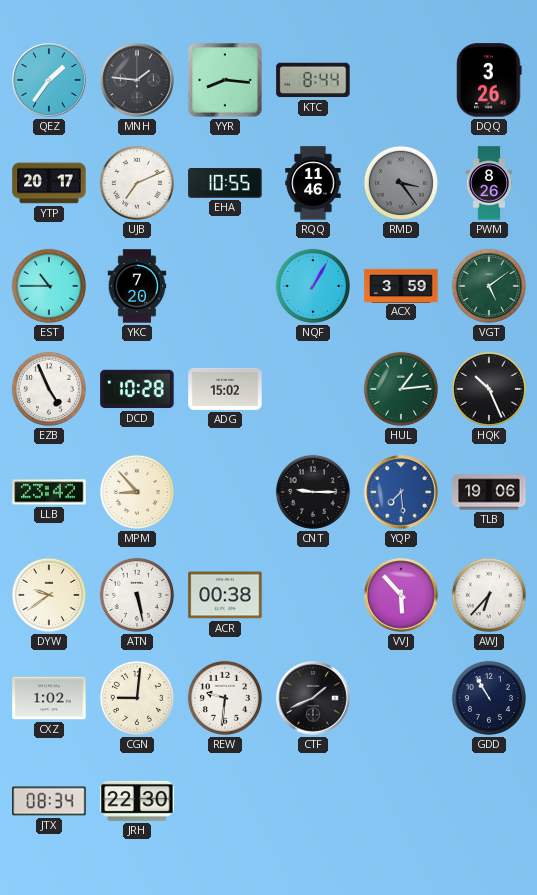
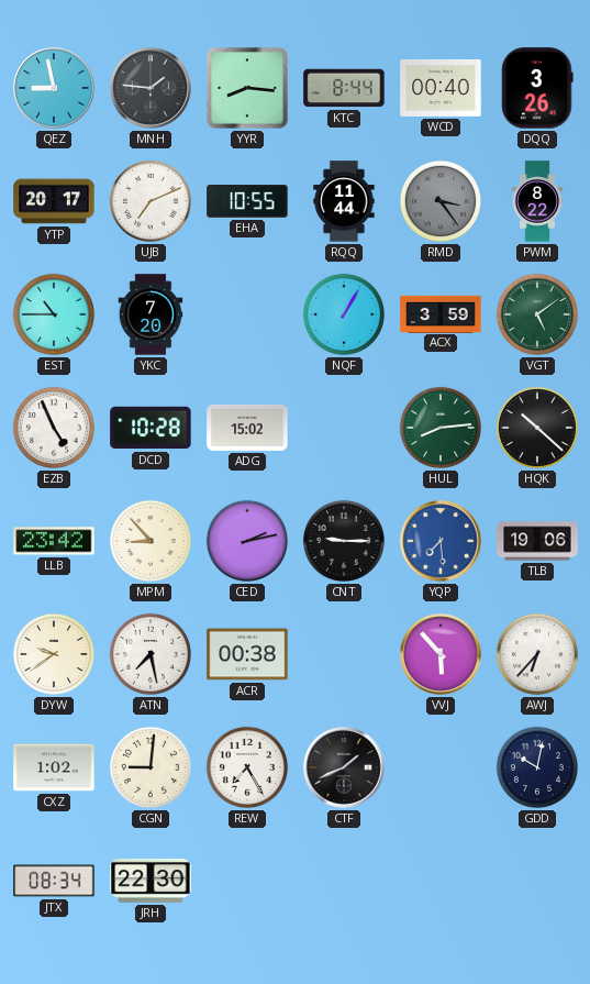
QEZ: 1:36 -> 8:58 (54, 88)
WCD: none -> 00:40 (441, 88)
RQQ: 11:46 -> 11:44 (344, 201)
PWM: 8:26 -> 8:22 (537, 201)
HUL: 1:14 -> 8:14 (441, 428)
HQK: 10:26 -> 10:22 (537, 428)
CED: none -> 2:13 (247, 541)
ATN: 5:28 -> 7:28 (151, 654)
REW: 9:31 -> 7:25 (247, 767)
GDD: 10:55 -> 10:02 (537, 767)
